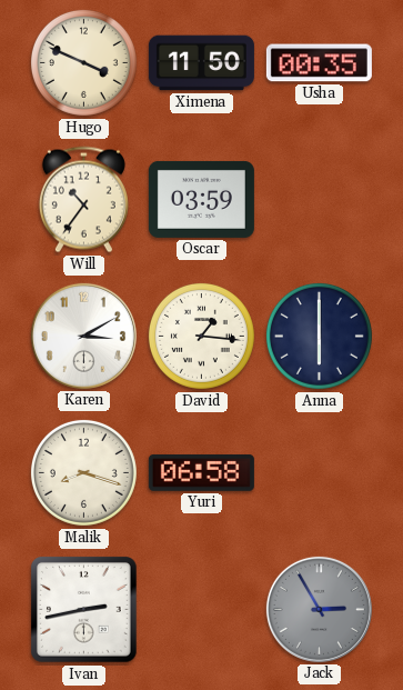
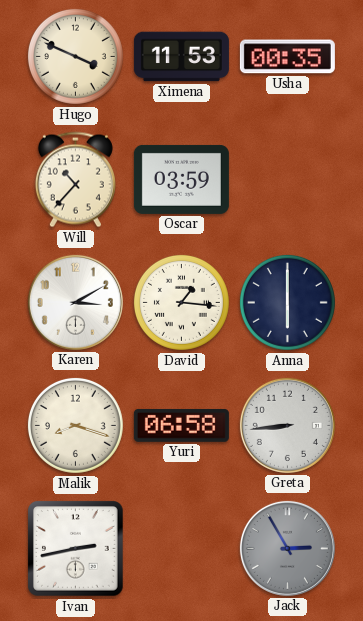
Ximena: 11:50 -> 11:53 (181, 57)
Will: 10:36 -> 10:37 (75, 180)
Greta: none -> 8:44 (287, 425)
